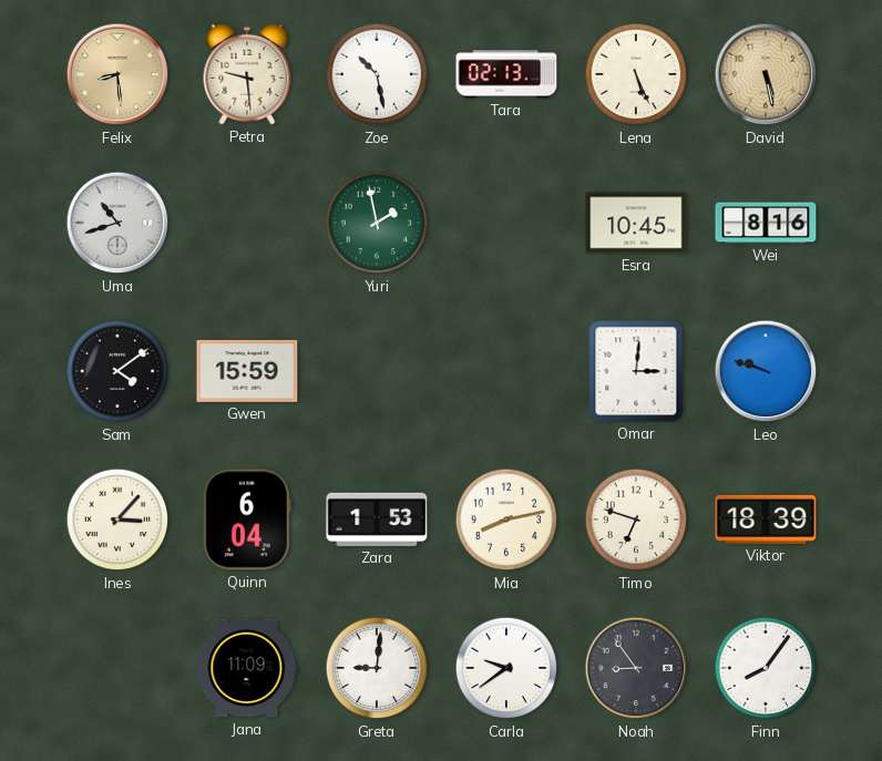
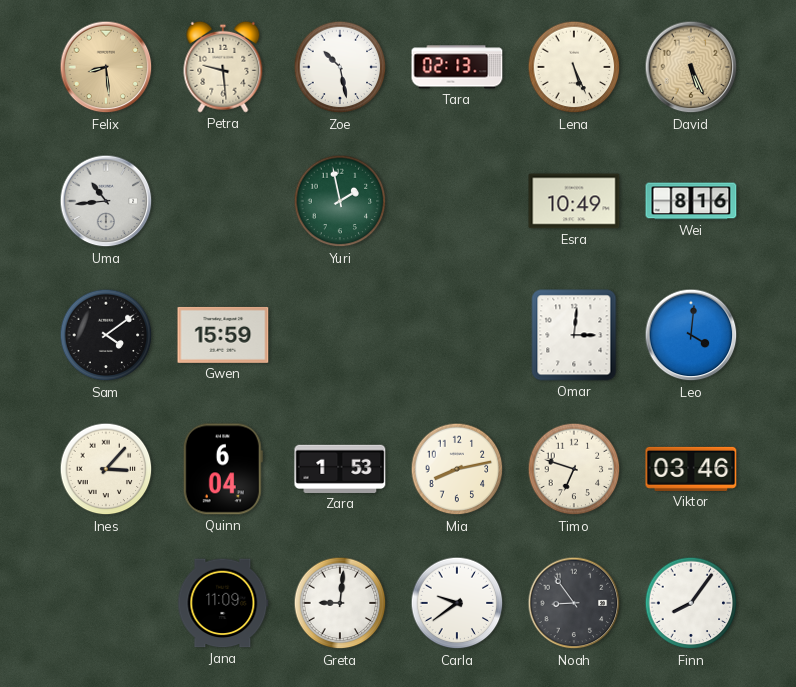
David: 5:28 -> 5:26 (691, 67)
Uma: 10:42 -> 10:44 (106, 201)
Esra: 10:45 -> 10:49 (574, 201)
Leo: 9:48 -> 4:01 (691, 335)
Viktor: 18:39 -> 03:46 (691, 469)
